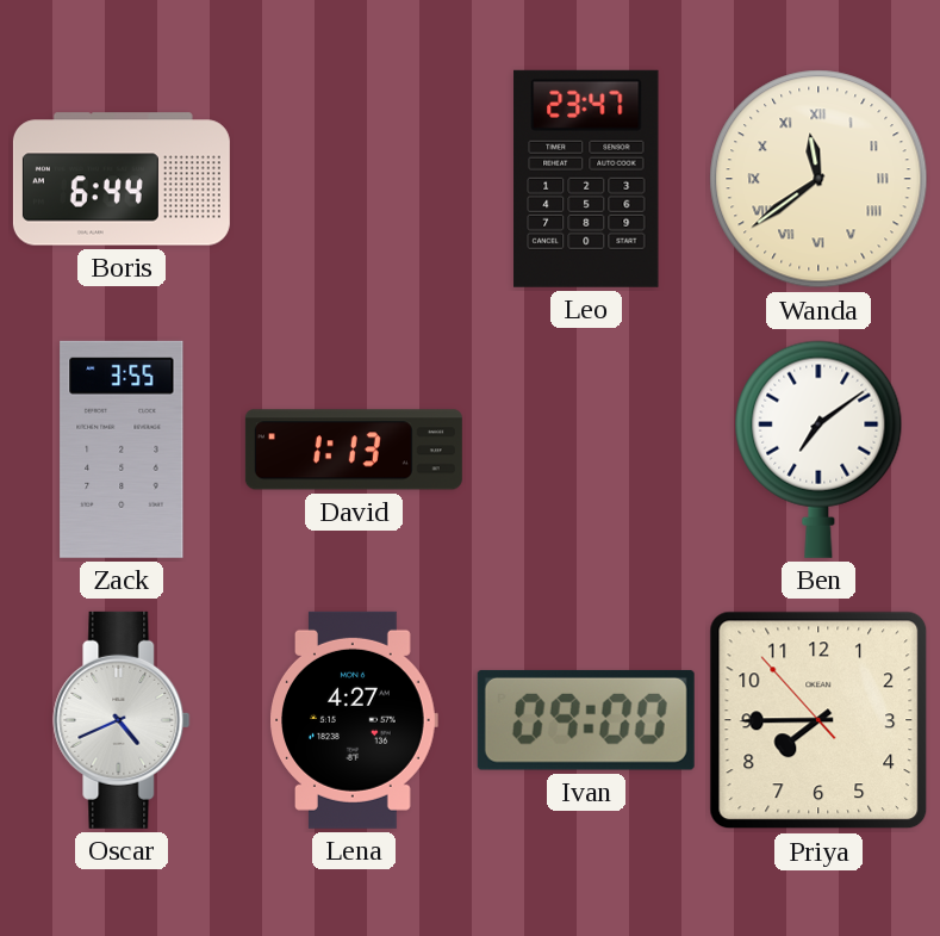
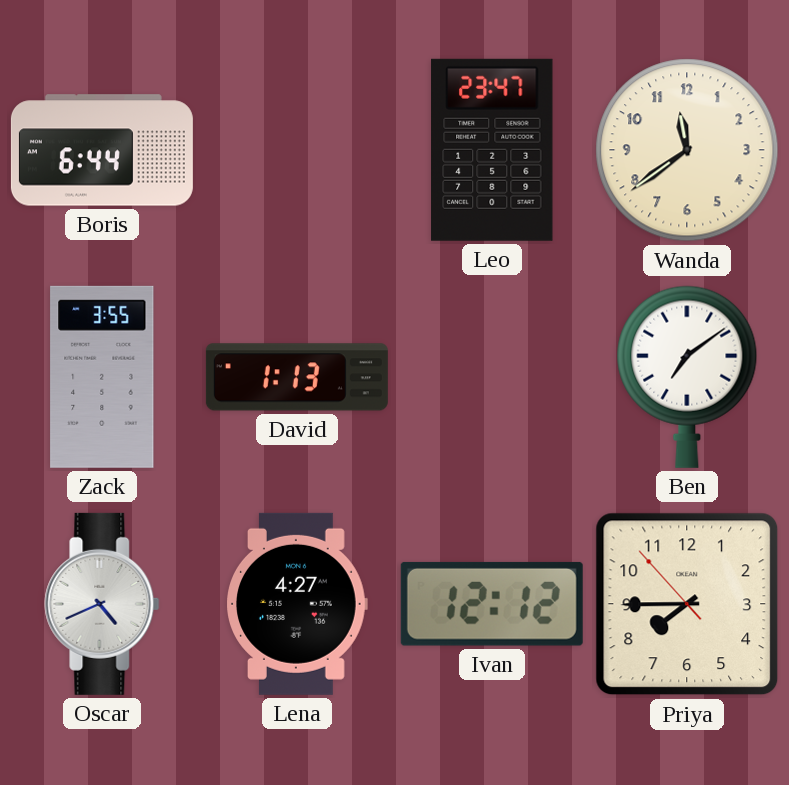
Wanda numerals: Roman -> Arabic (687, 150)
Ivan: 09:00 -> 12:12 (492, 604)
